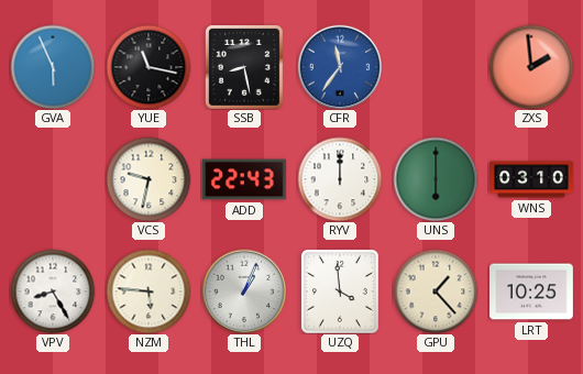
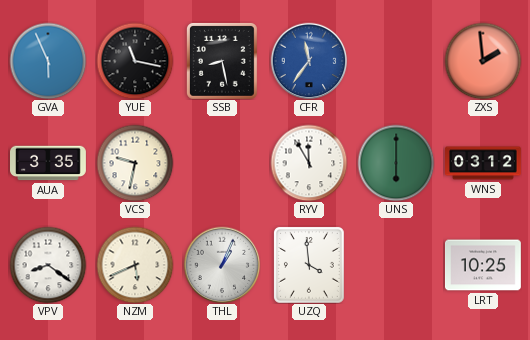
AUA: none -> 3:35 (49, 163)
ADD: 22:43 -> none (244, 179)
RYV: 12:00 -> 11:55 (309, 163)
WNS: 03:10 -> 03:12 (484, 163)
VPV: 8:25 -> 8:21 (48, 265)
NZM: 5:46 -> 5:41 (135, 265)
GPU: 1:23 -> none (436, 291)
